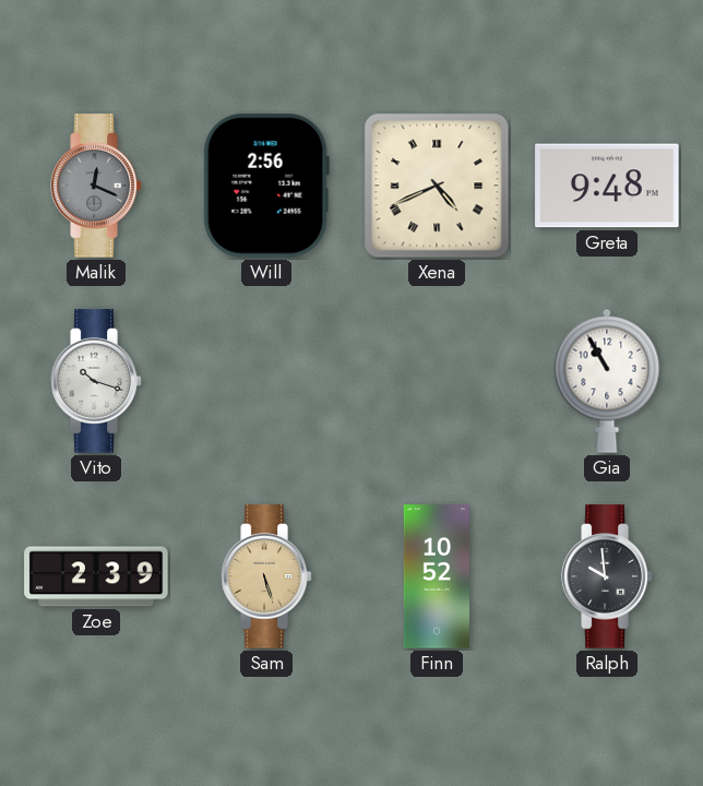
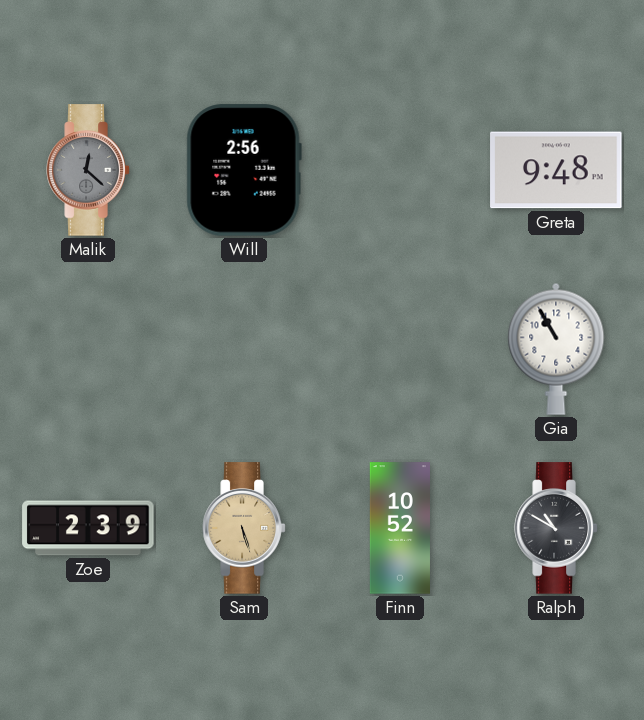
Malik: 12:19 -> 12:22 (88, 170)
Xena: 4:41 -> none (437, 186)
Vito: 10:18 -> none (96, 381)
Ralph: 9:59 -> 10:50 (556, 528)
